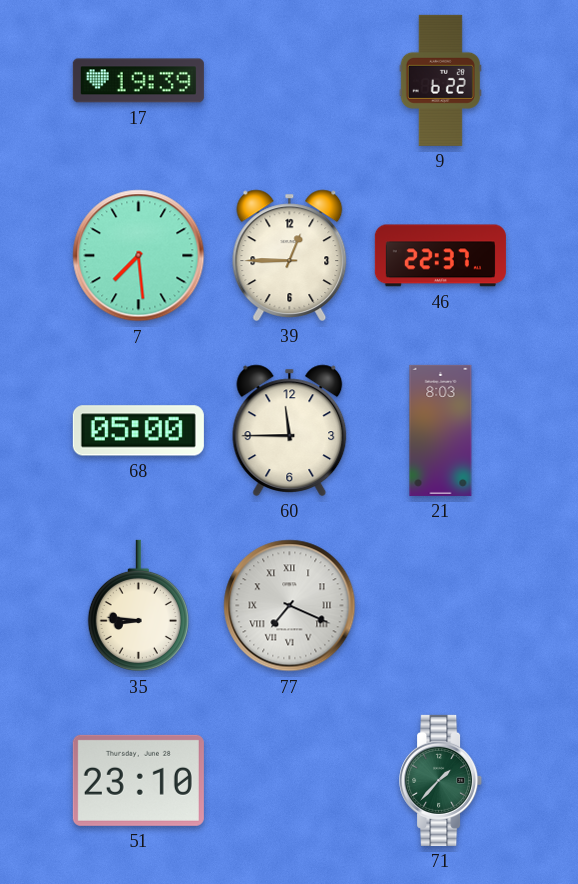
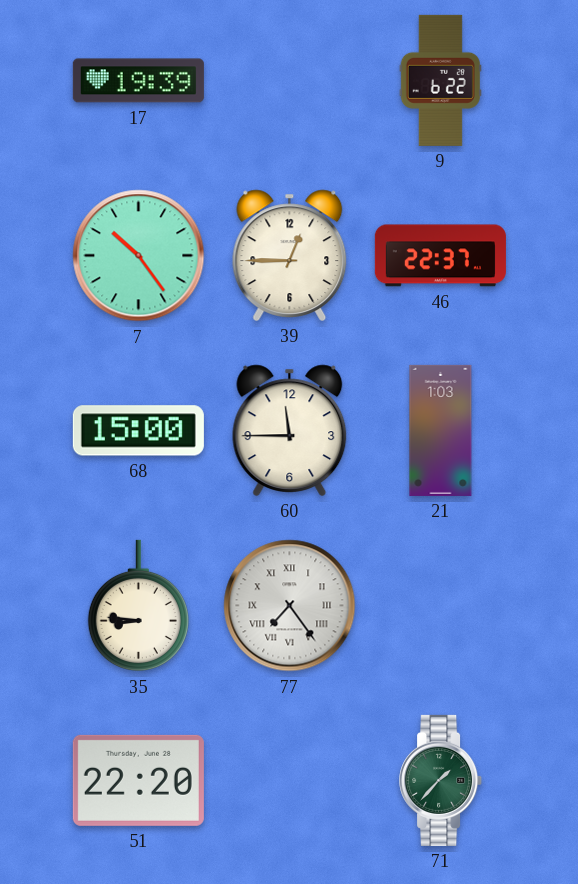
7: 7:29 -> 10:24 (139, 256)
68: 05:00 -> 15:00 (138, 431)
21: 8:03 -> 1:03 (441, 430)
77: 7:19 -> 7:24 (290, 606)
51: 23:10 -> 22:20 (138, 780)
